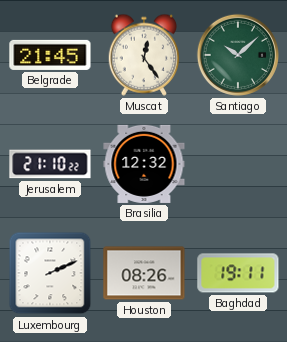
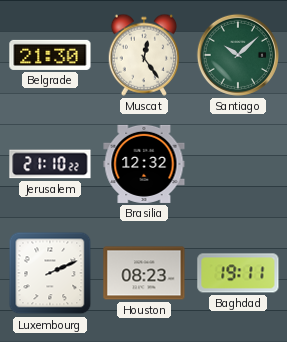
Belgrade: 21:45 -> 21:30 (50, 55)
Houston: 08:26 -> 08:23 (144, 273)
